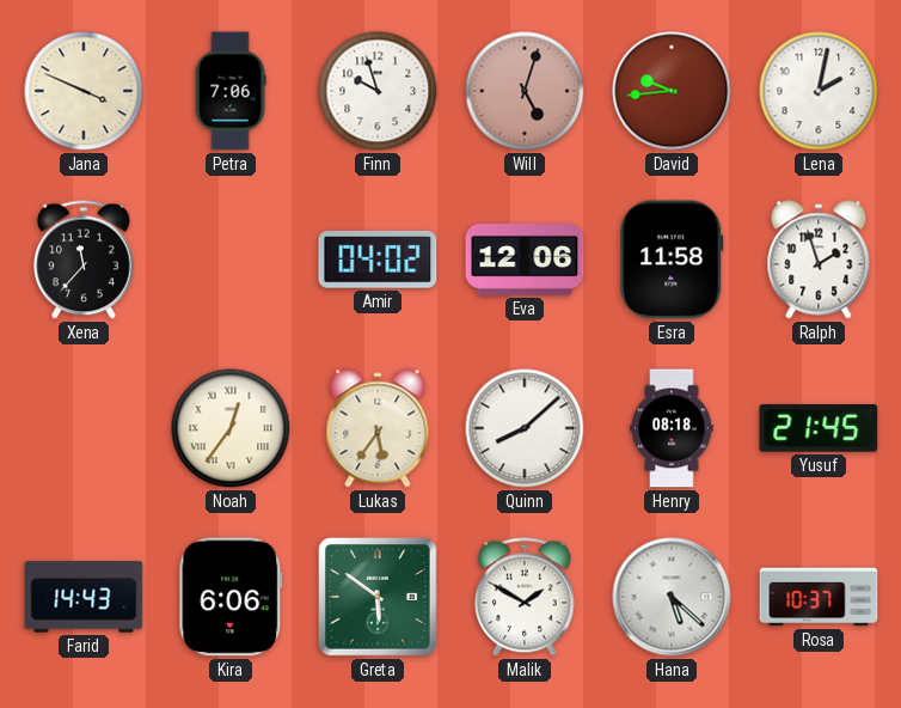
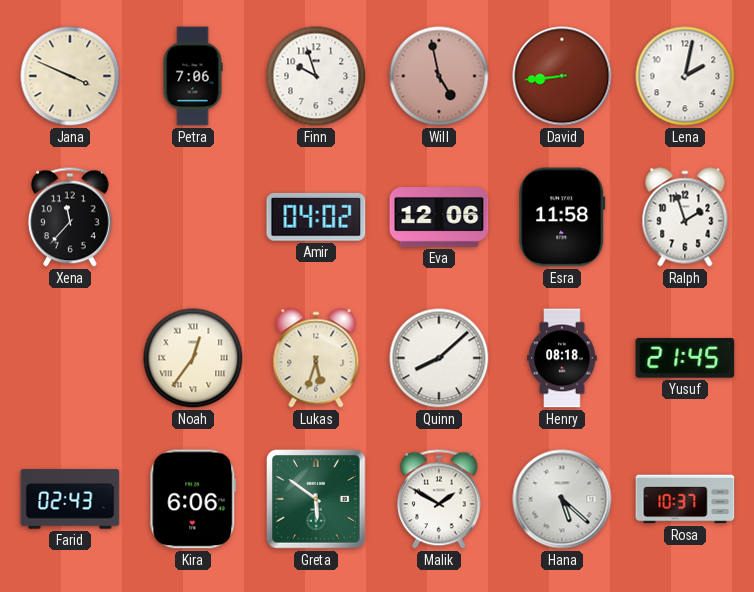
Will: 5:03 -> 4:58 (439, 76)
David: 9:44 -> 8:44 (562, 76)
Lukas: 5:36 -> 5:33 (316, 358)
Farid: 14:43 -> 02:43 (70, 499)
